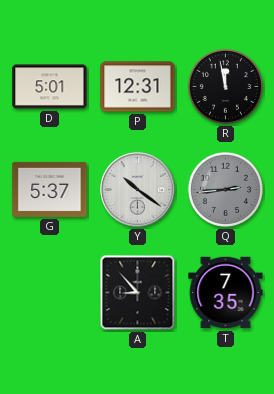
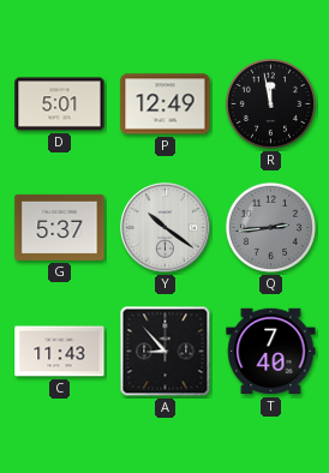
P: 12:31 -> 12:49 (166, 104)
C: none -> 11:43 (60, 352)
T: 7:35 -> 7:40 (271, 352)
